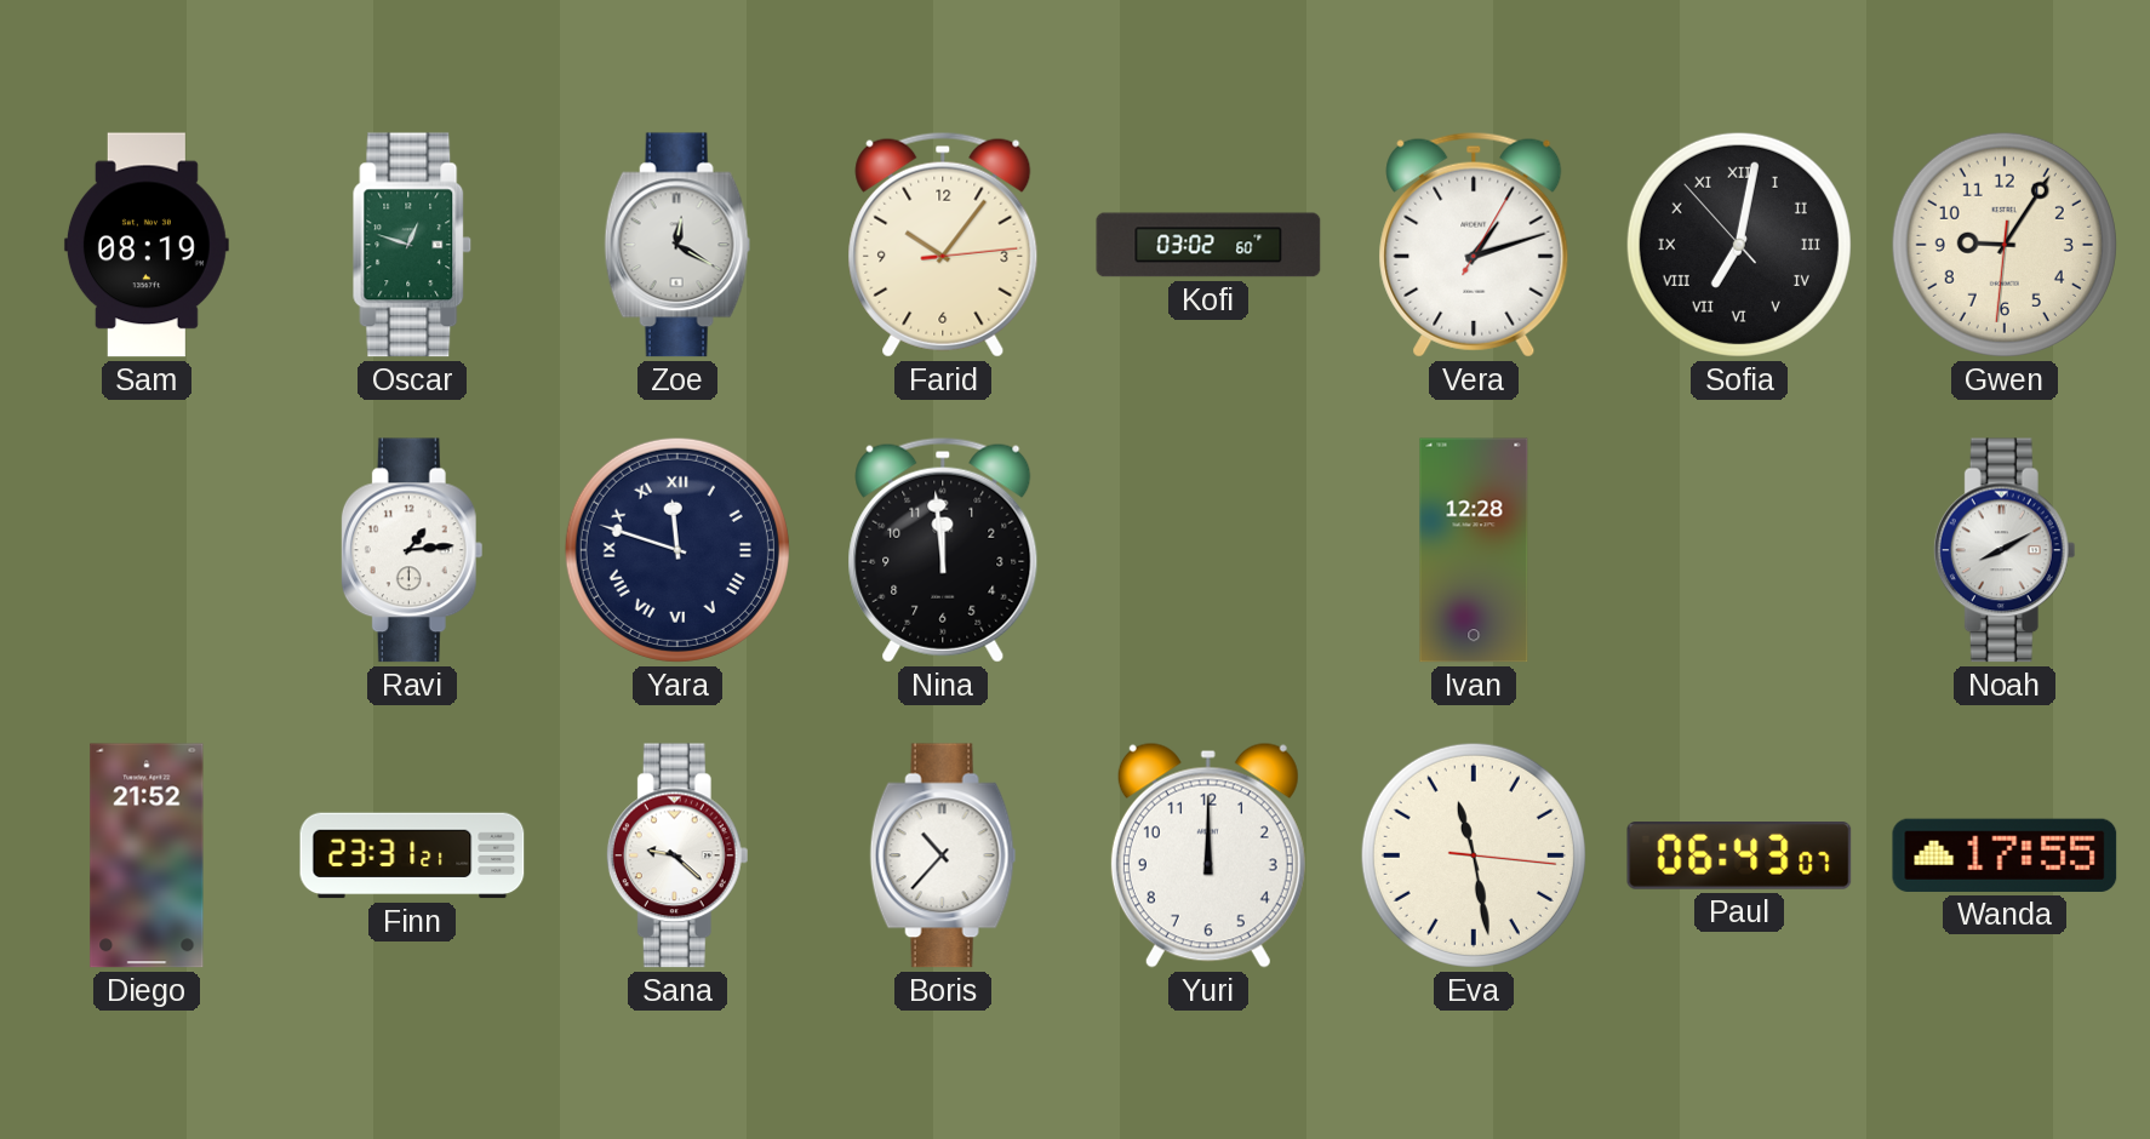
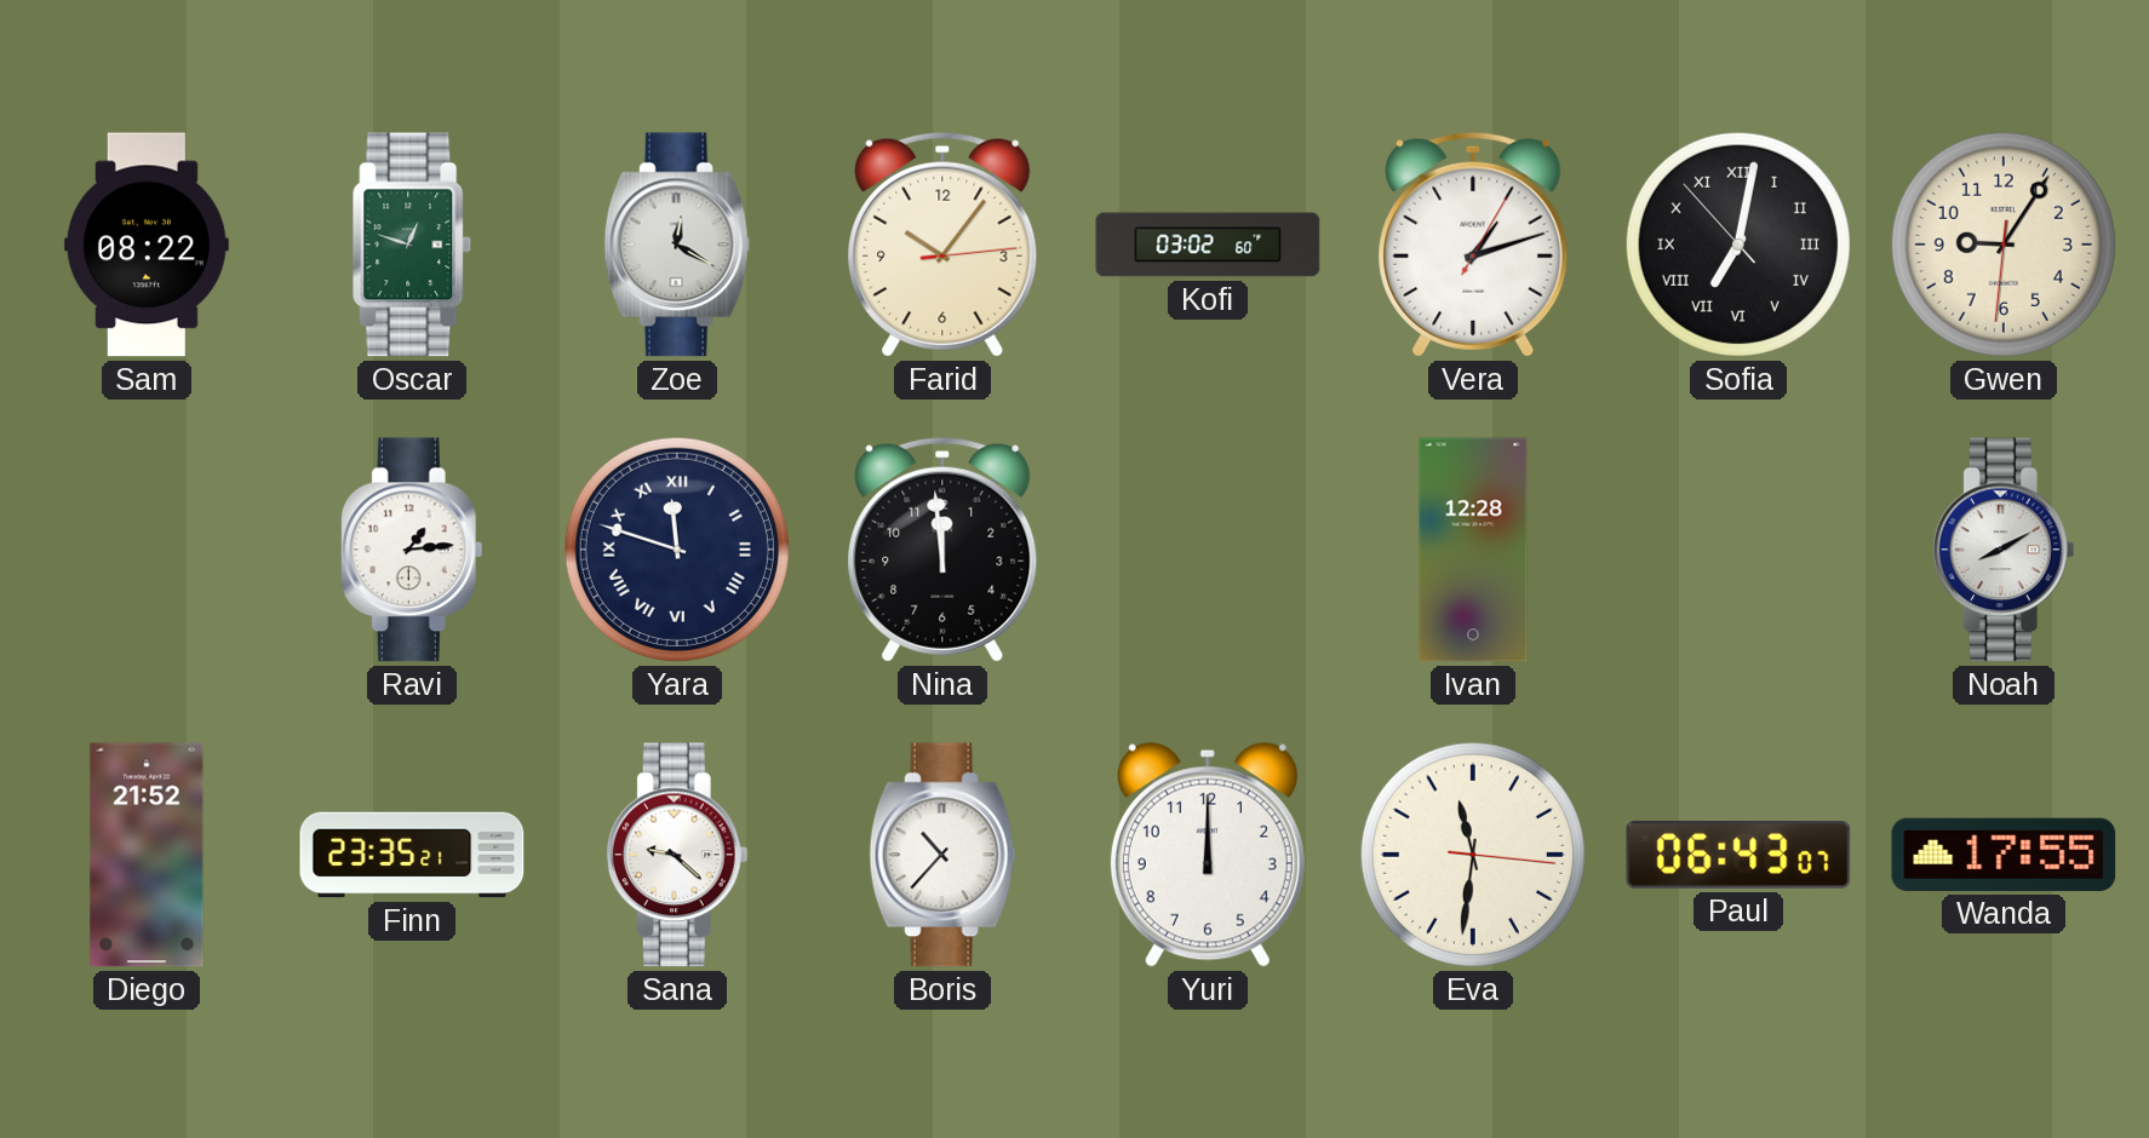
Sam: 08:19 -> 08:22 (147, 245)
Finn: 23:31 -> 23:35 (412, 855)
Eva: 11:28 -> 11:31 (1473, 855)
